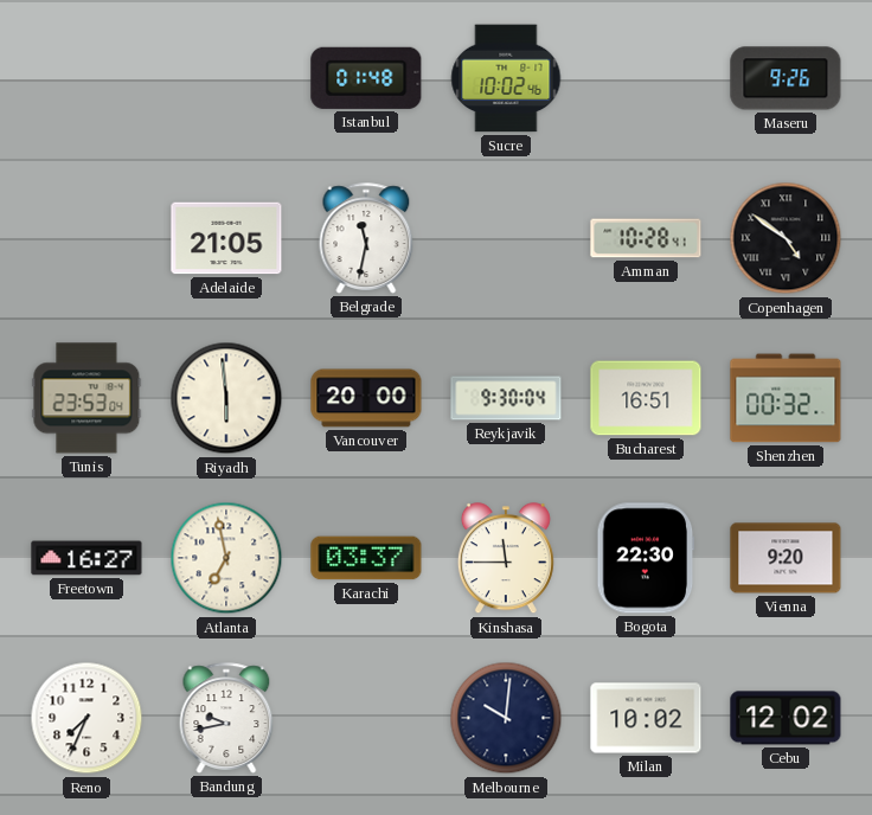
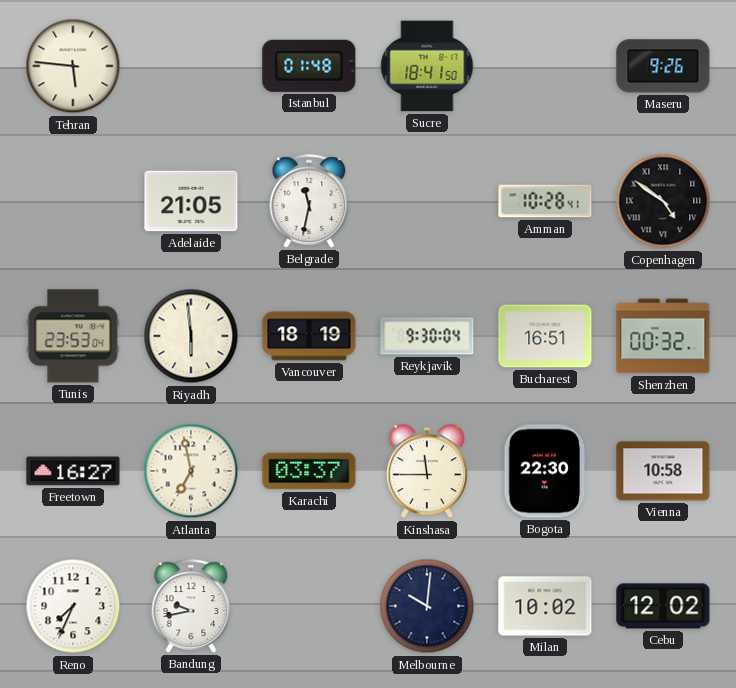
Tehran: none -> 5:46 (73, 66)
Sucre: 10:02 -> 18:41 (427, 66)
Vancouver: 20:00 -> 18:19 (309, 336)
Vienna: 9:20 -> 10:58 (663, 471)
